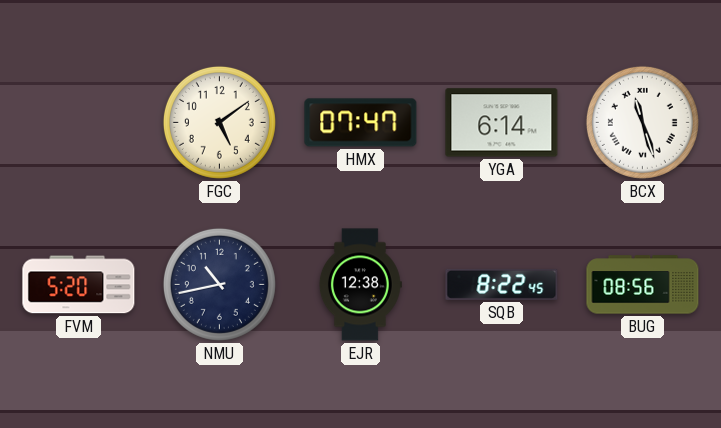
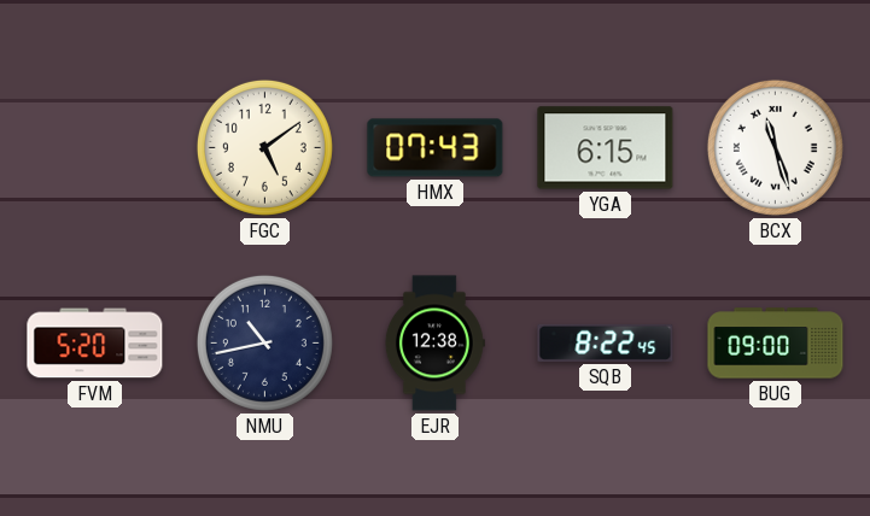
HMX: 07:47 -> 07:43 (436, 148)
YGA: 6:14 -> 6:15 (606, 148)
BUG: 08:56 -> 09:00 (776, 344)
